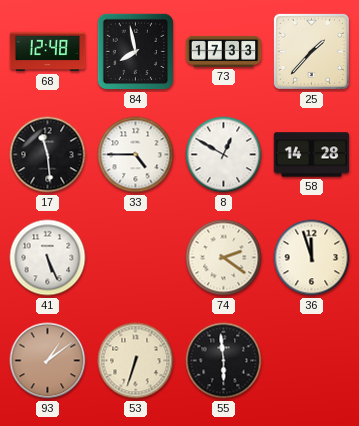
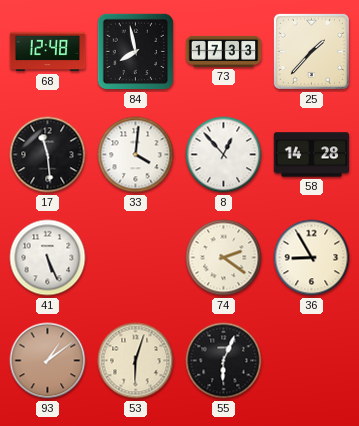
33: 4:45 -> 4:01 (136, 155)
8: 12:50 -> 12:53 (224, 155)
36: 11:57 -> 8:55 (312, 258)
53: 6:33 -> 6:03 (136, 361)
55: 5:59 -> 6:04 (224, 361)
